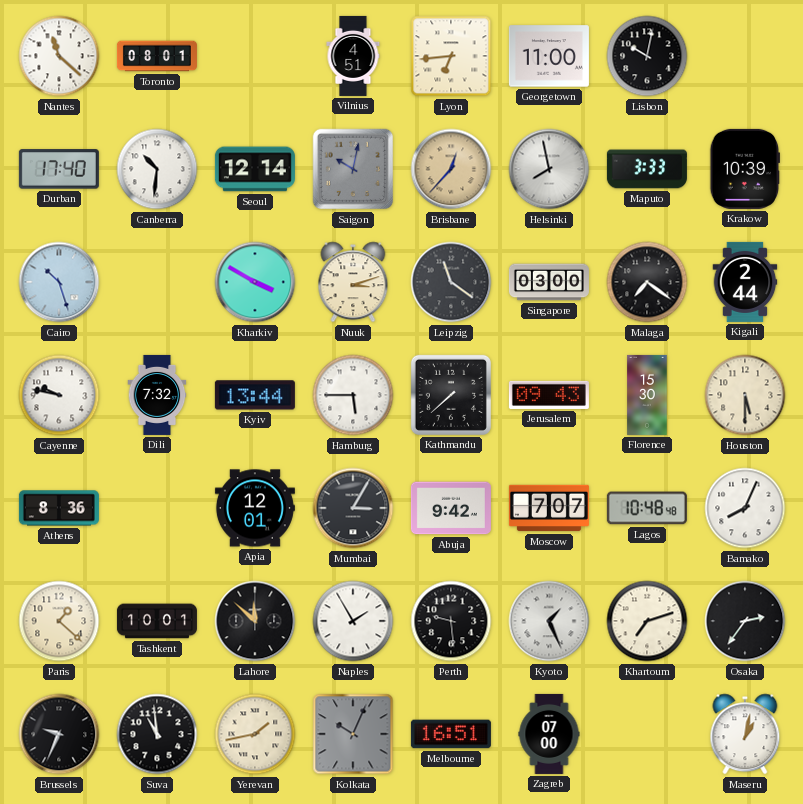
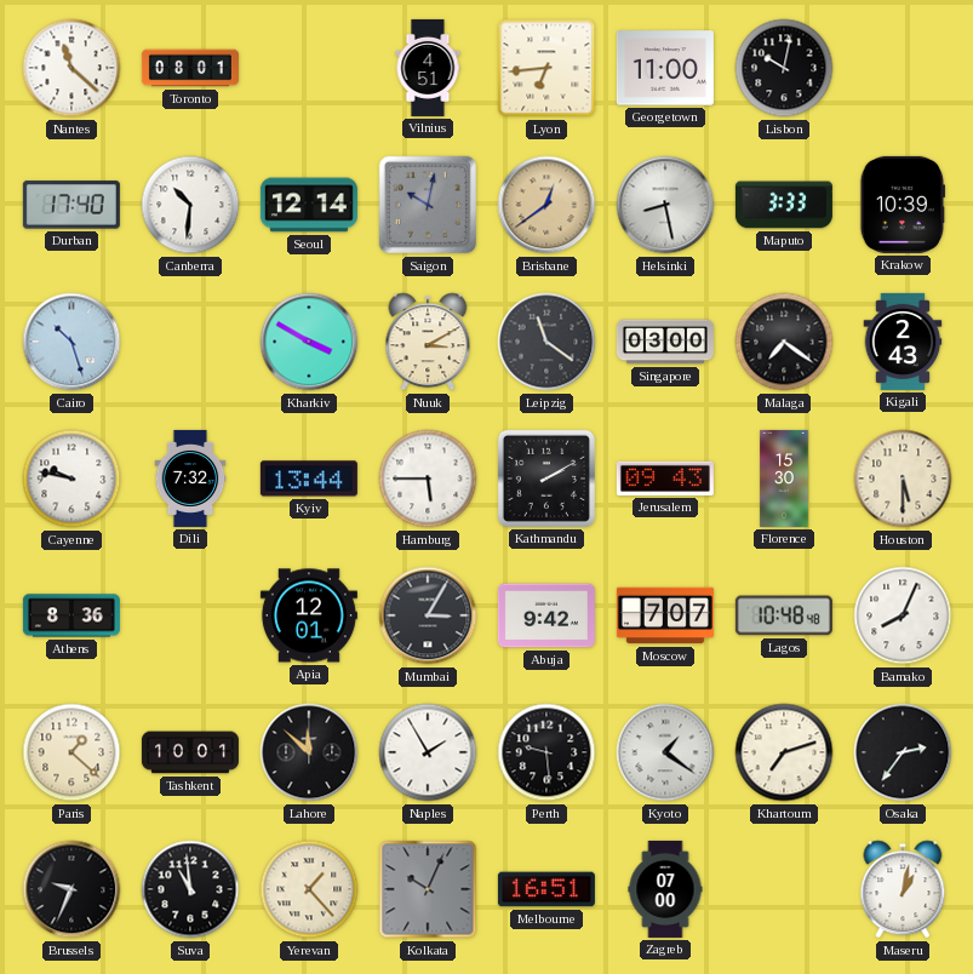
Brisbane: 12:37 -> 12:39 (546, 205)
Helsinki: 7:58 -> 8:28 (665, 205)
Nuuk: 3:12 -> 3:10 (428, 342)
Kigali: 2:44 -> 2:43 (903, 342)
Kathmandu: 7:38 -> 2:10 (546, 479)
Kyoto: 1:26 -> 1:21 (665, 752)
Yerevan: 1:43 -> 1:23 (309, 889)
